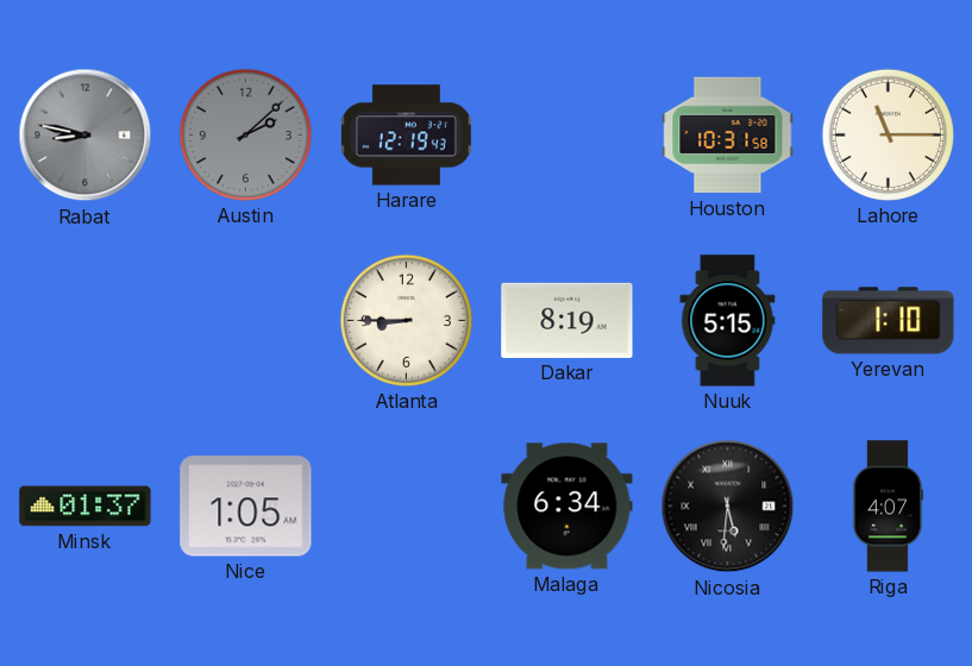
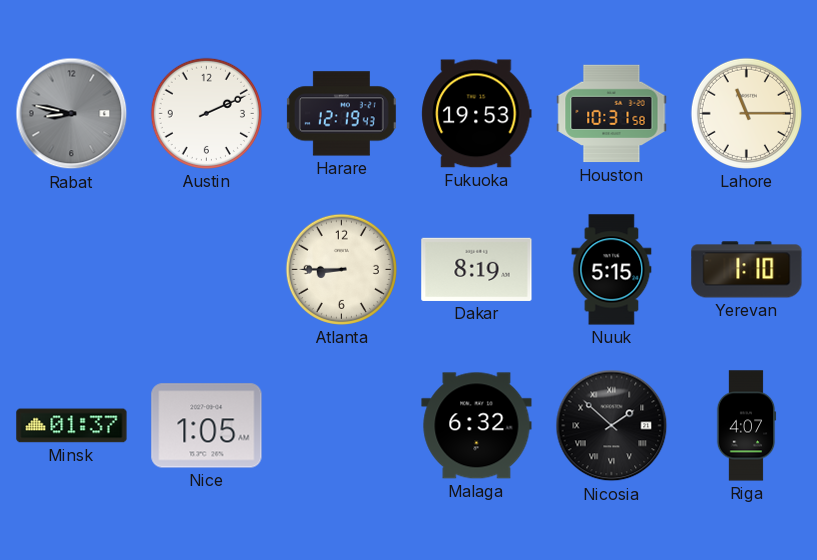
Austin: 2:08 -> 2:11 (206, 113)
Austin dial: grey -> white (206, 113)
Fukuoka: none -> 19:53 (477, 114)
Malaga: 6:34 -> 6:32 (477, 426)
Nicosia: 5:31 -> 1:52 (612, 426)
